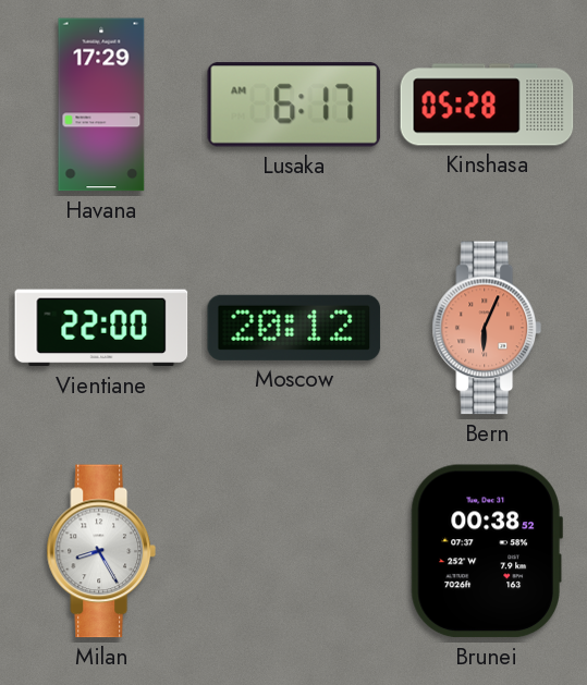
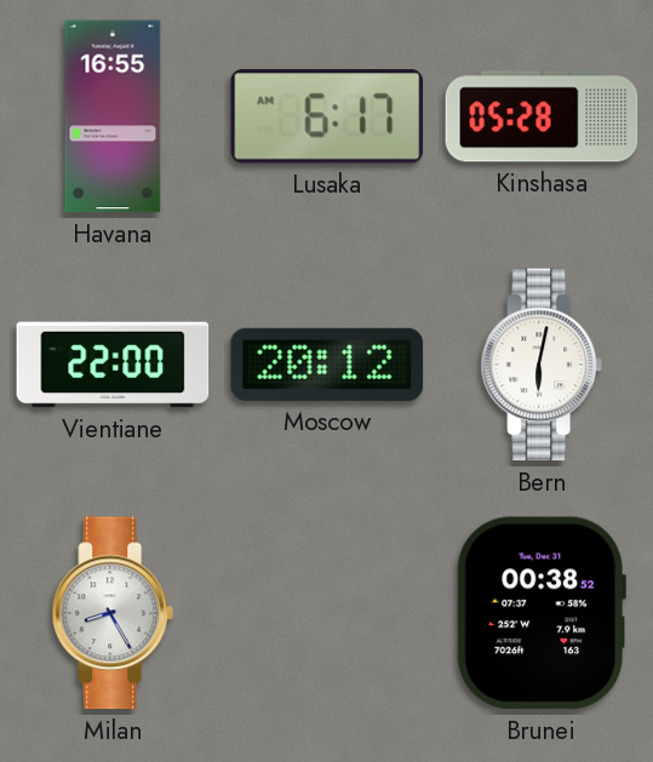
Havana: 17:29 -> 16:55 (113, 116)
Bern: 6:04 -> 6:02 (542, 365)
Bern dial: salmon -> white (542, 365)
